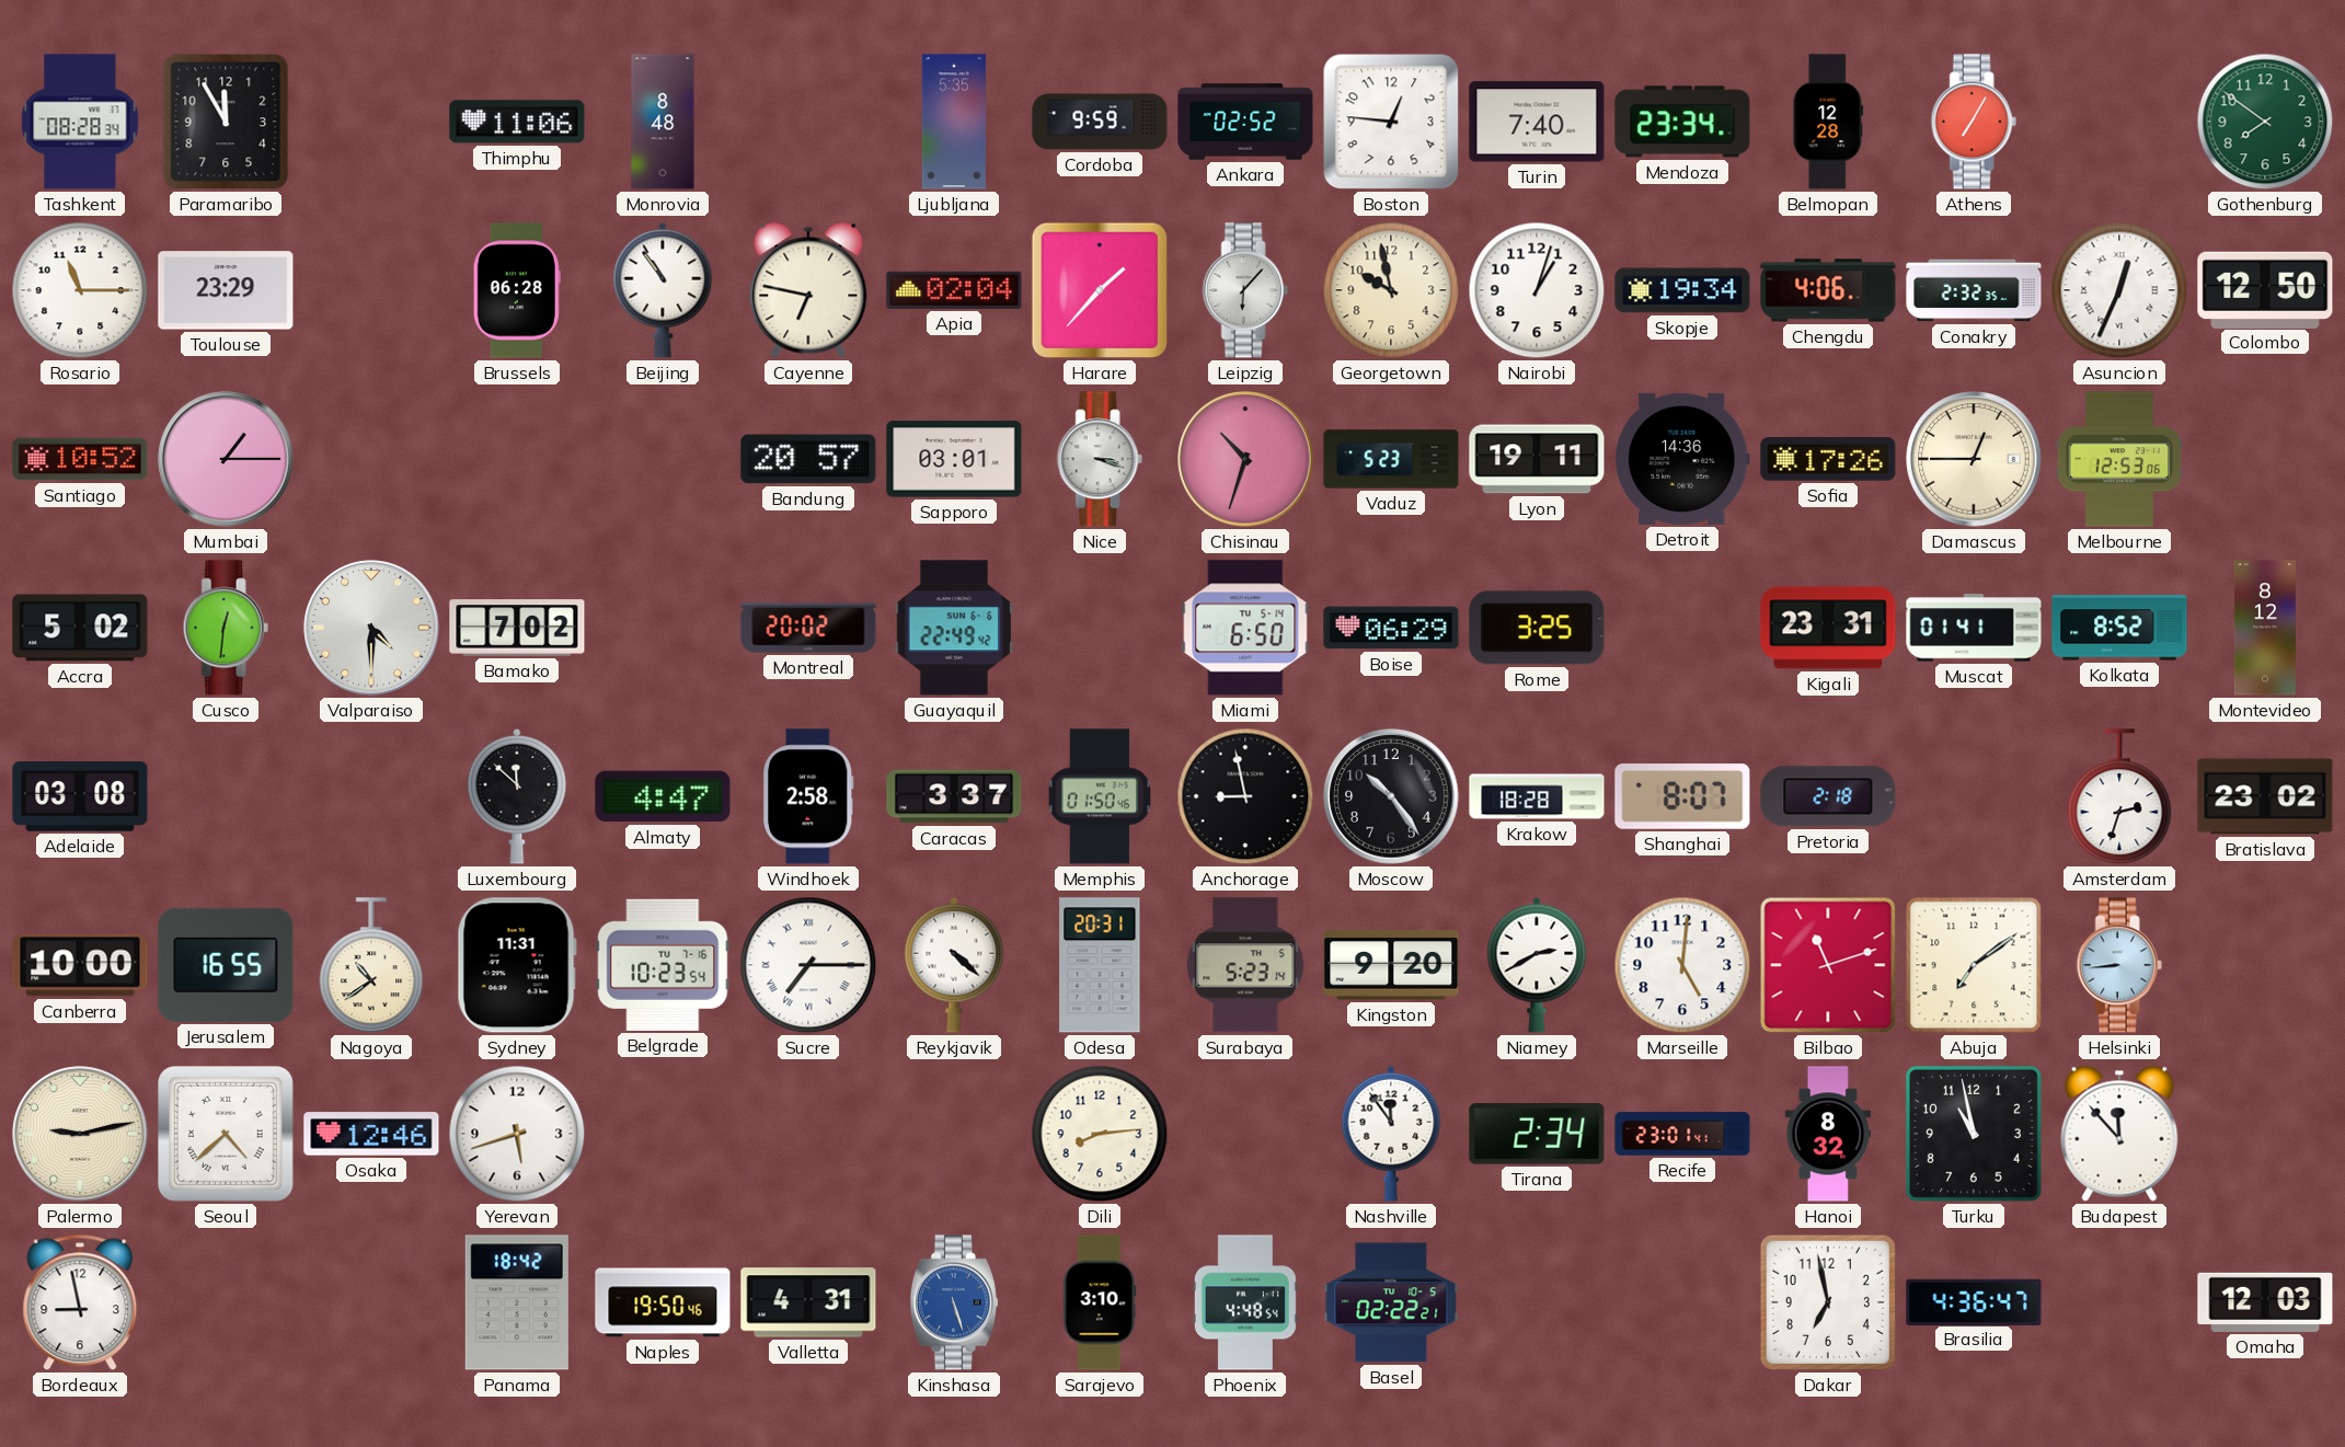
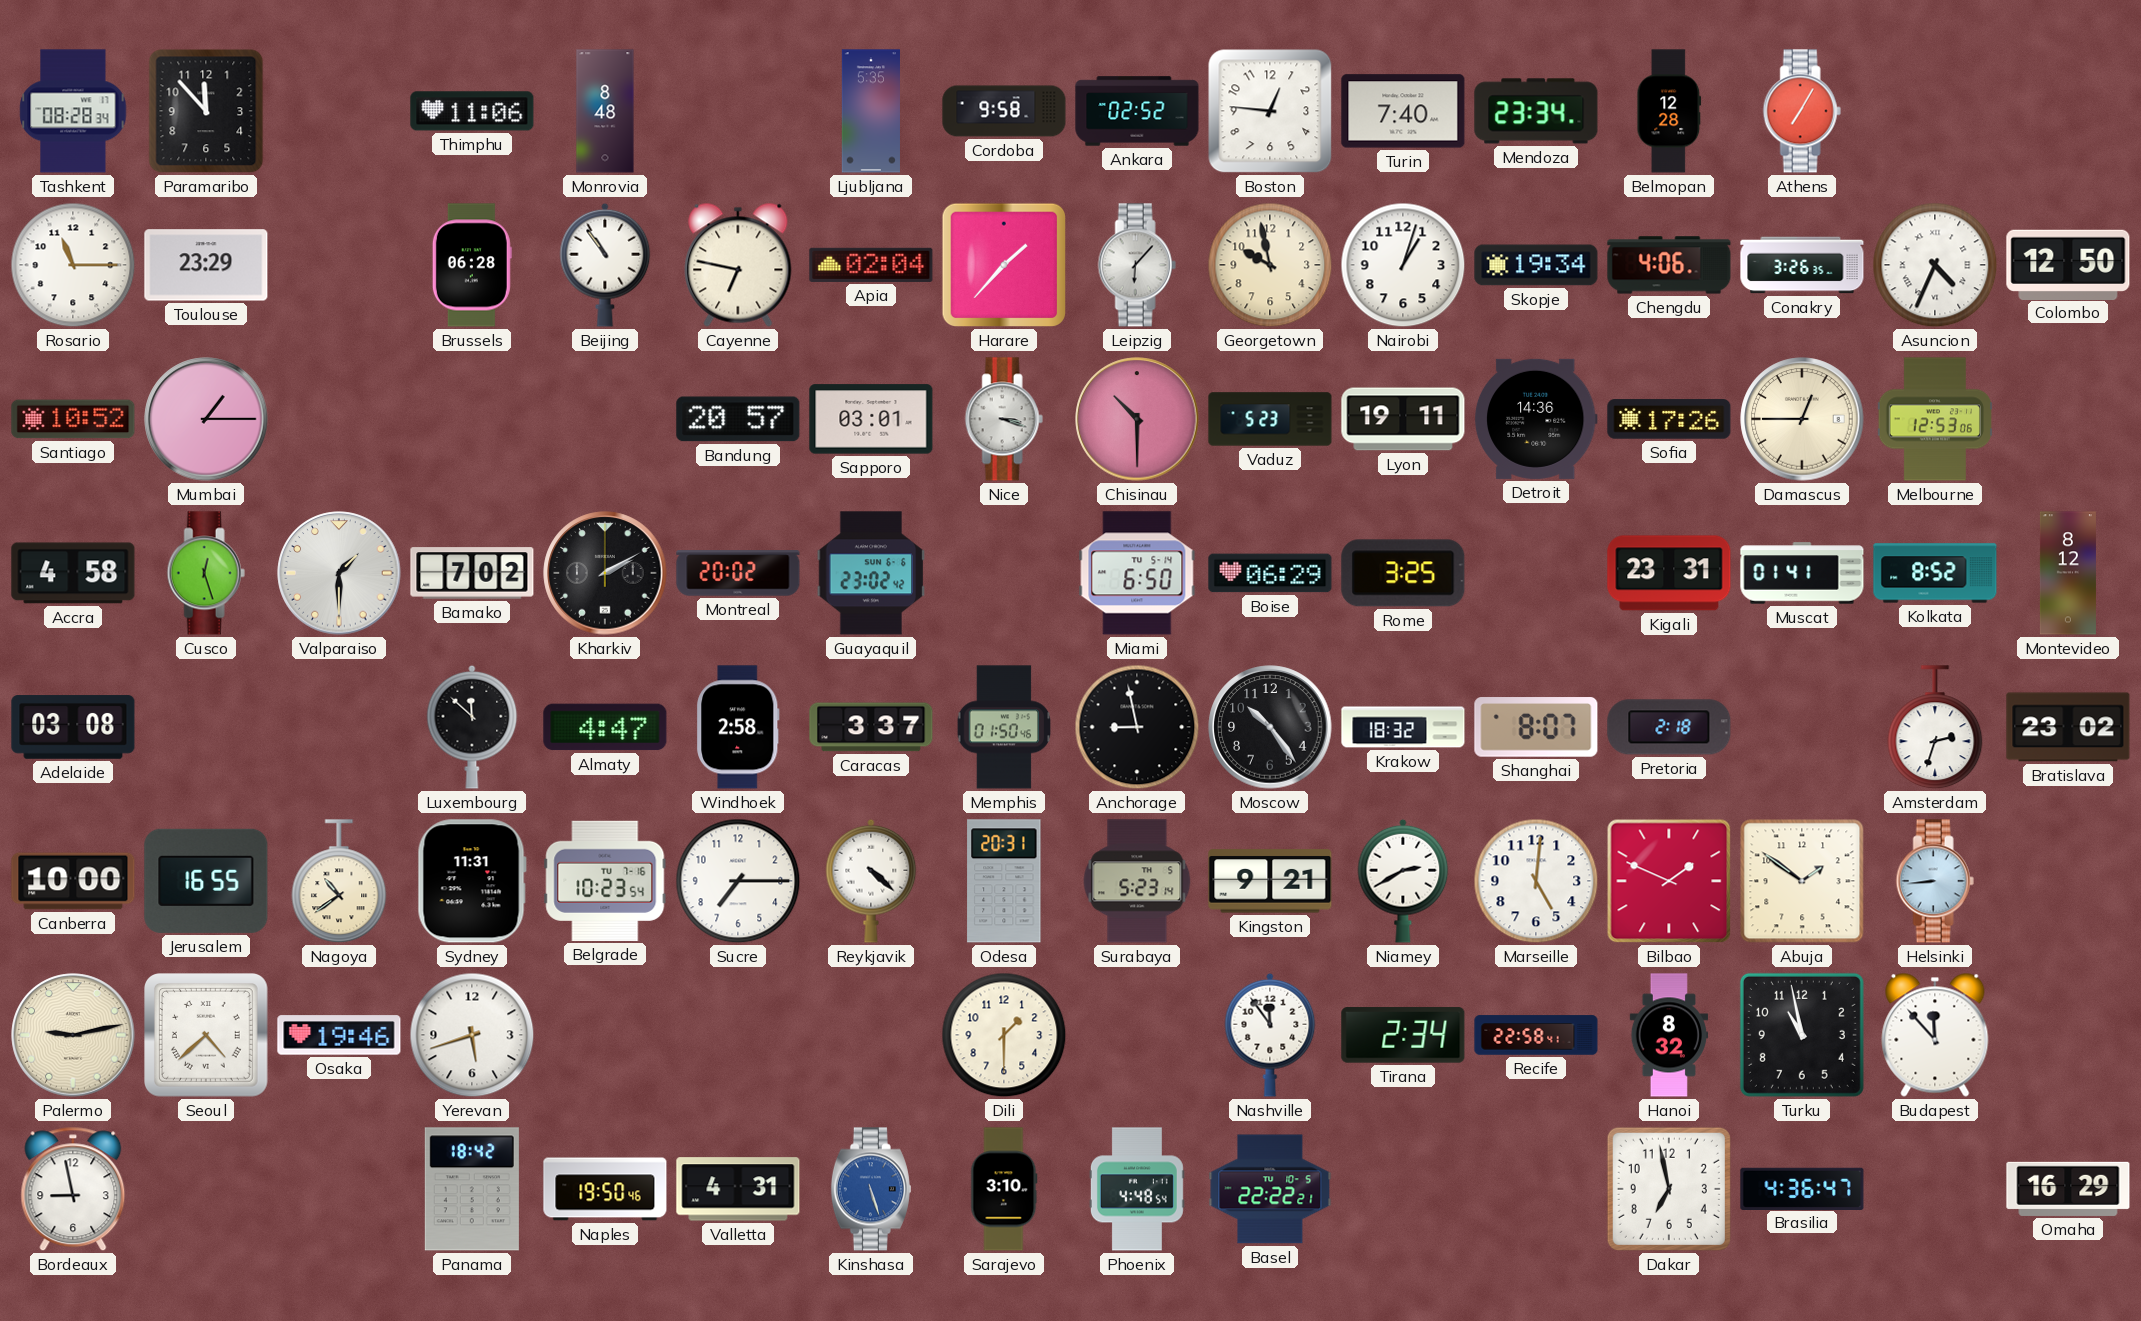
Paramaribo: 11:55 -> 11:53 (206, 111)
Cordoba: 9:59 -> 9:58 (1004, 111)
Gothenburg: 7:51 -> none (2265, 122)
Conakry: 2:32 -> 3:26 (1802, 265)
Asuncion: 12:34 -> 4:34 (1935, 265)
Chisinau: 10:33 -> 10:30 (1137, 419)
Accra: 5:02 -> 4:58 (73, 573)
Cusco: 12:31 -> 12:27 (206, 573)
Valparaiso: 4:30 -> 1:30 (339, 573)
Kharkiv: none -> 2:10 (605, 573)
Guayaquil: 22:49 -> 23:02 (871, 573)
Krakow: 18:28 -> 18:32 (1403, 727)
Sucre numerals: Roman -> Arabic (738, 881)
Kingston: 9:20 -> 9:21 (1270, 881)
Bilbao: 11:12 -> 1:49 (1669, 881)
Abuja: 7:09 -> 1:51 (1802, 881)
Osaka: 12:46 -> 19:46 (339, 1035)
Dili: 8:14 -> 1:30 (1004, 1035)
Recife: 23:01 -> 22:58 (1536, 1035)
Basel: 02:22 -> 22:22 (1270, 1189)
Omaha: 12:03 -> 16:29 (2068, 1189)
